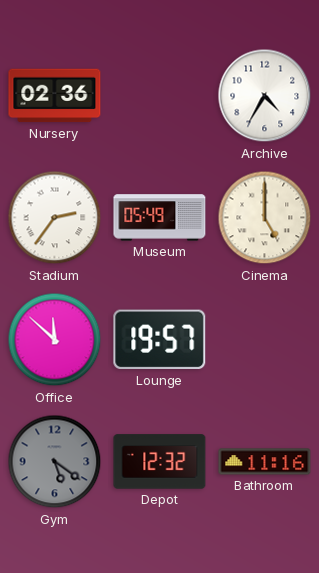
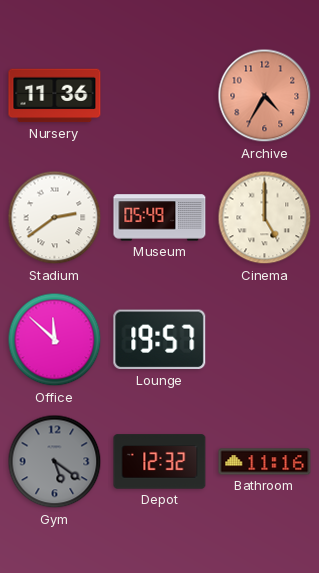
Nursery: 02:36 -> 11:36 (55, 96)
Archive dial: white -> salmon (265, 96)
Stadium: 2:36 -> 2:39 (55, 218)
